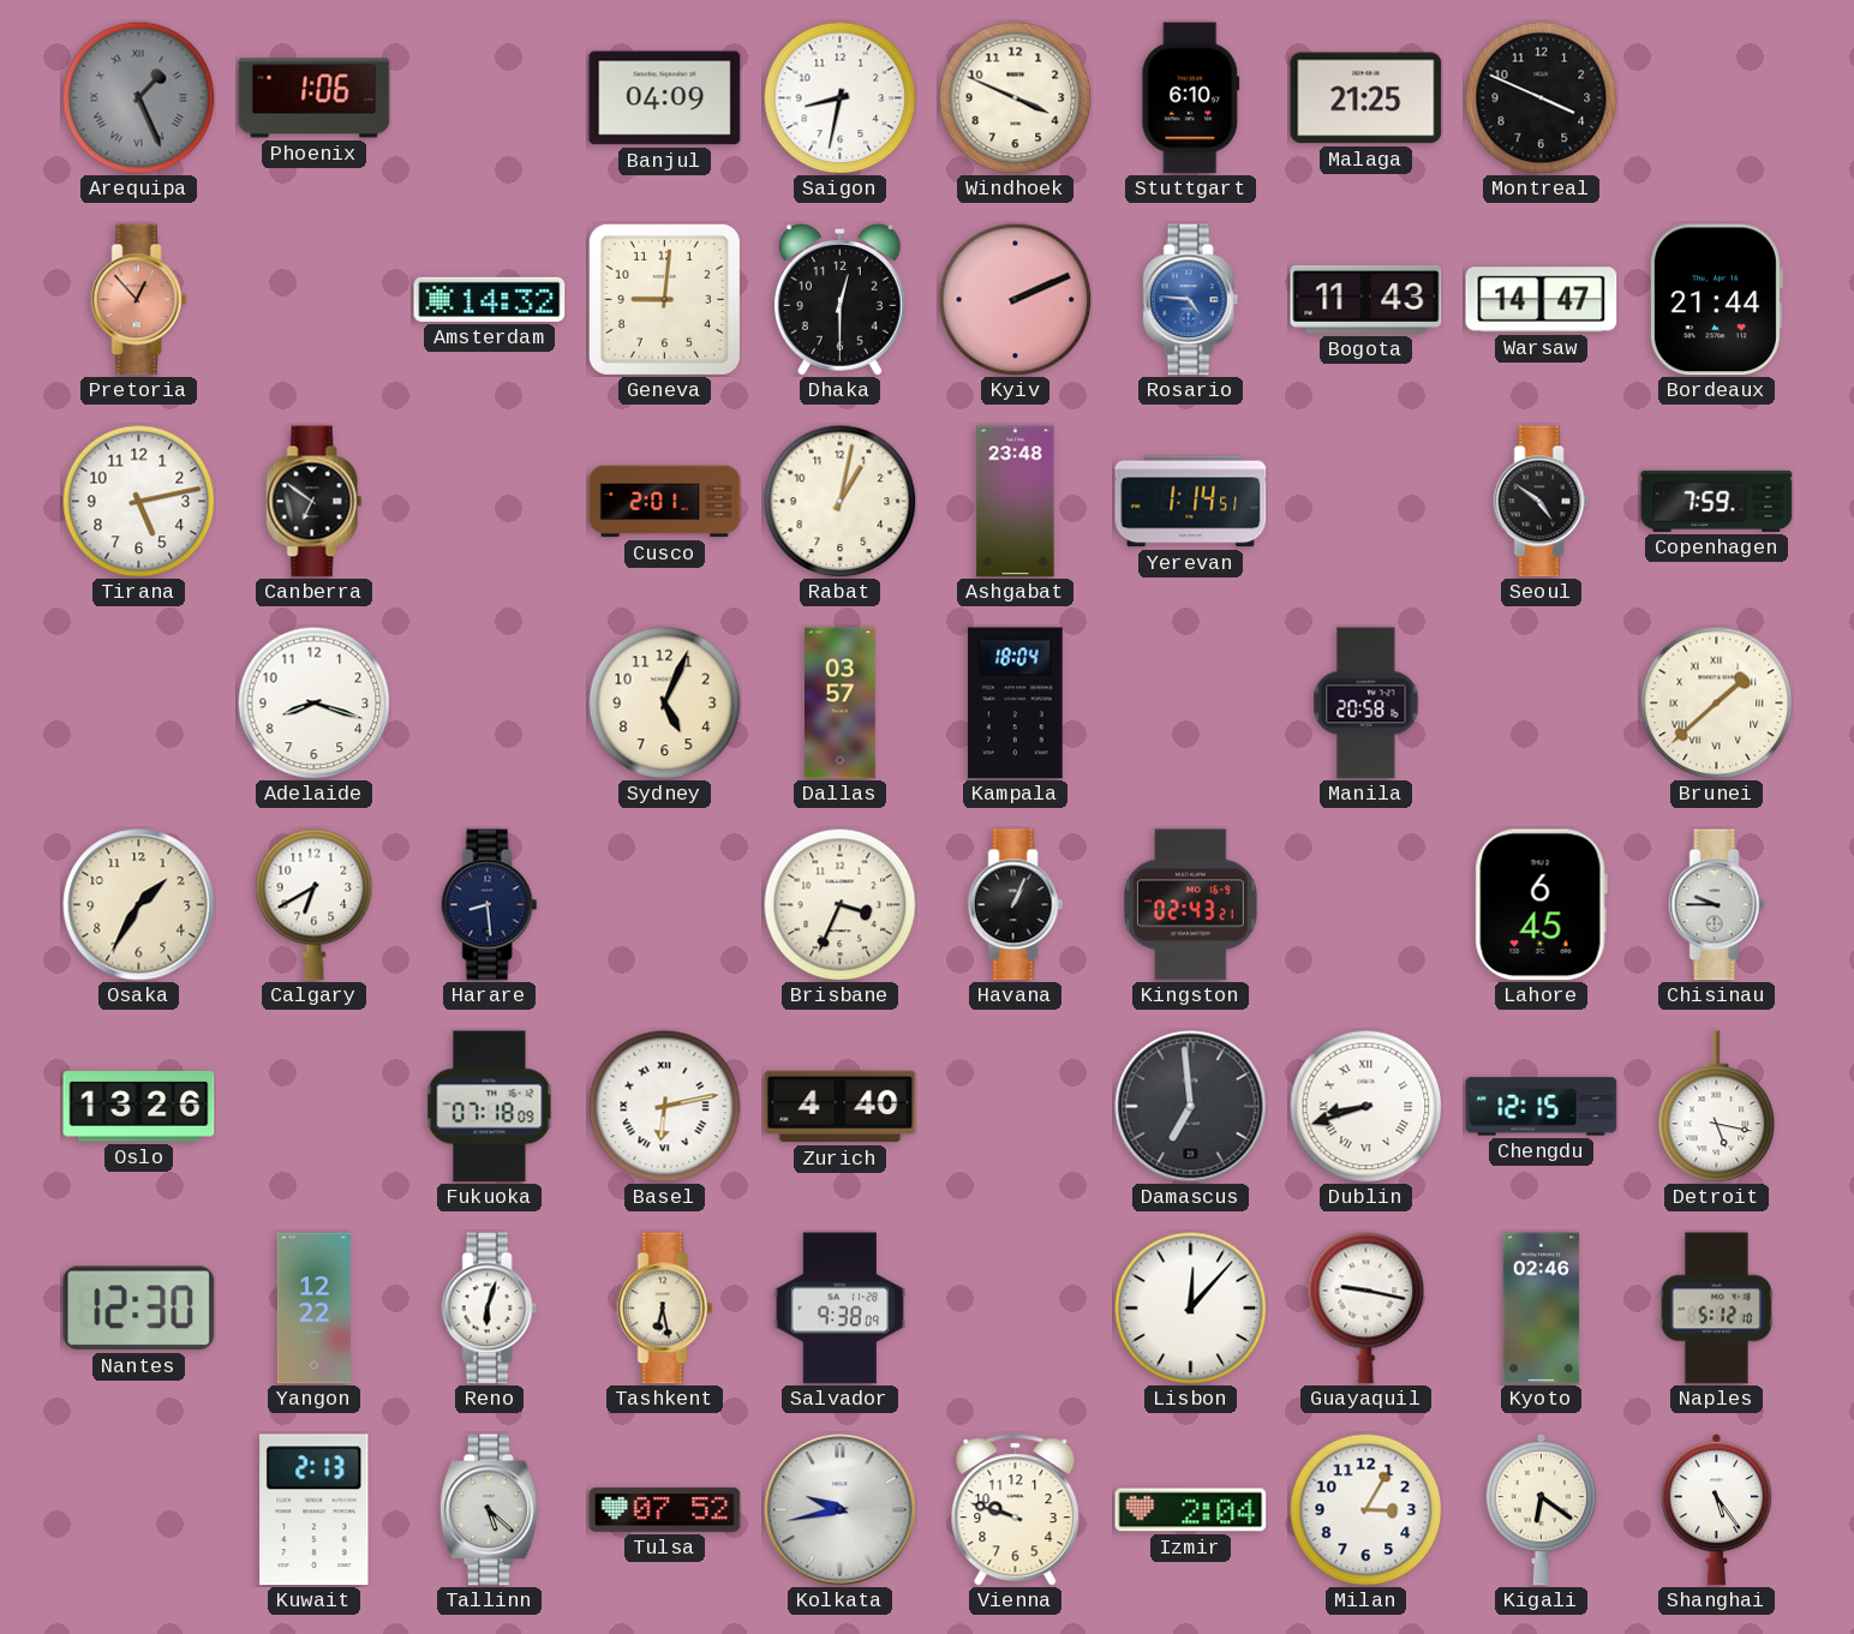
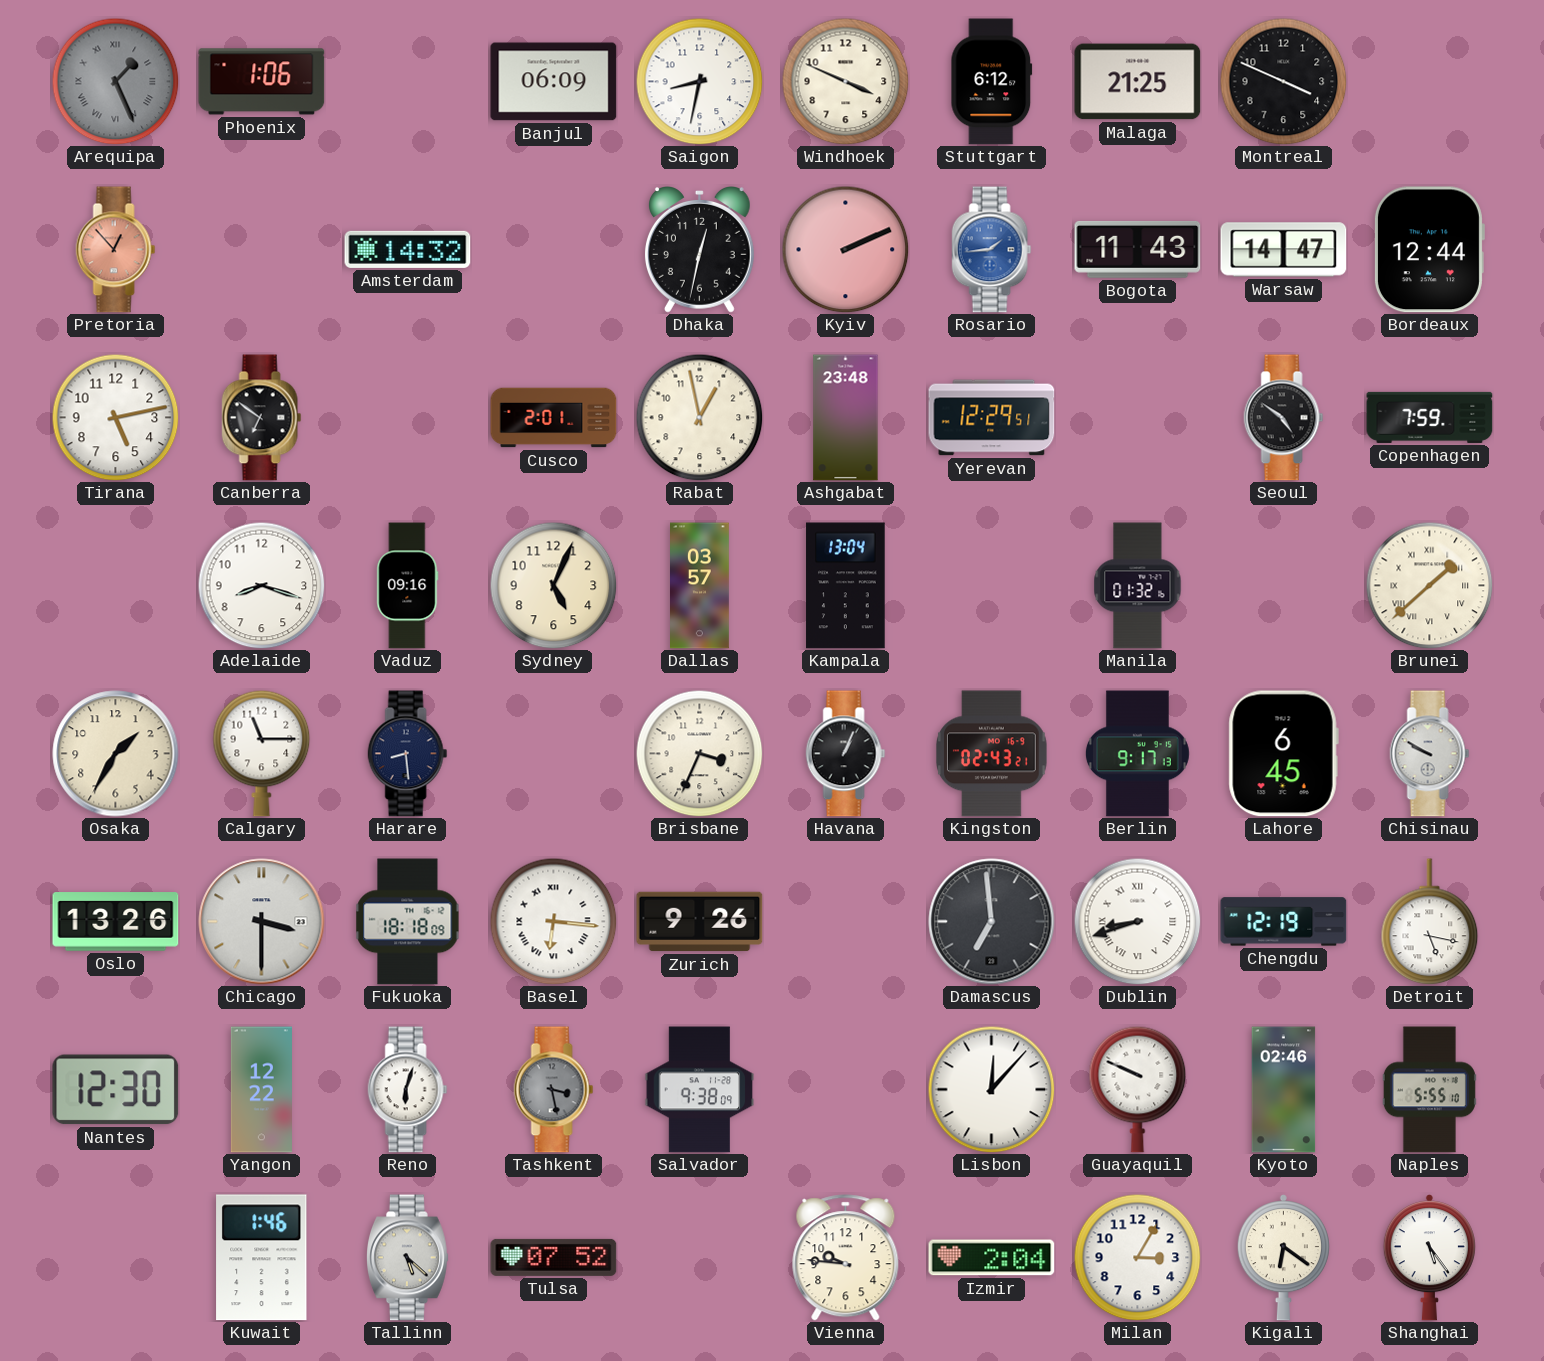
Banjul: 04:09 -> 06:09 (554, 82)
Stuttgart: 6:10 -> 6:12 (992, 82)
Geneva: 9:01 -> none (664, 299)
Dhaka: 12:30 -> 12:32 (699, 250)
Rosario: 4:46 -> 1:44 (992, 250)
Bordeaux: 21:44 -> 12:44 (1429, 250)
Rabat: 1:02 -> 12:58 (699, 417)
Yerevan: 1:14 -> 12:29 (992, 418)
Vaduz: none -> 09:16 (408, 586)
Kampala: 18:04 -> 13:04 (846, 586)
Manila: 20:58 -> 01:32 (1138, 586)
Calgary: 6:40 -> 11:15 (262, 753)
Berlin: none -> 9:17 (1137, 754)
Chisinau: 9:45 -> 9:50 (1430, 754)
Chicago: none -> 3:30 (262, 922)
Fukuoka: 07:18 -> 18:18 (408, 922)
Basel: 6:13 -> 6:16 (553, 921)
Zurich: 4:40 -> 9:26 (700, 922)
Chengdu: 12:15 -> 12:19 (1284, 922)
Tashkent: 6:28 -> 3:28 (554, 1090)
Tashkent dial: cream -> grey (554, 1090)
Guayaquil: 9:17 -> 9:49 (1138, 1089)
Naples: 5:12 -> 5:55 (1429, 1090)
Kuwait: 2:13 -> 1:46 (262, 1258)
Kolkata: 9:43 -> none (841, 1510)
Vienna: 9:48 -> 9:46 (846, 1258)
